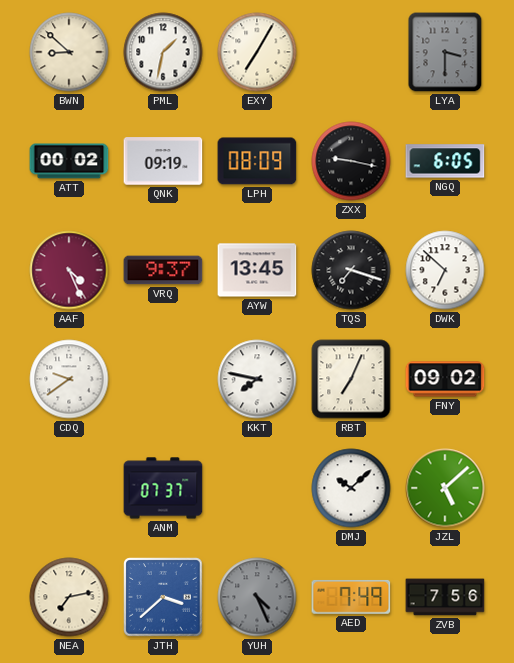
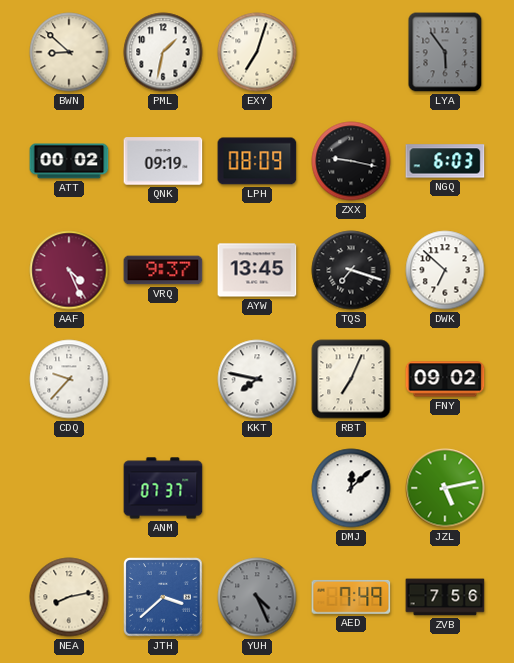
EXY: 7:05 -> 7:03 (257, 52)
LYA: 3:30 -> 5:54 (445, 52)
NGQ: 6:05 -> 6:03 (445, 161)
CDQ: 9:39 -> 9:37 (69, 379)
DMJ: 10:08 -> 12:08 (351, 488)
JZL: 5:08 -> 5:13 (445, 488)
NEA: 7:13 -> 8:13 (69, 597)
